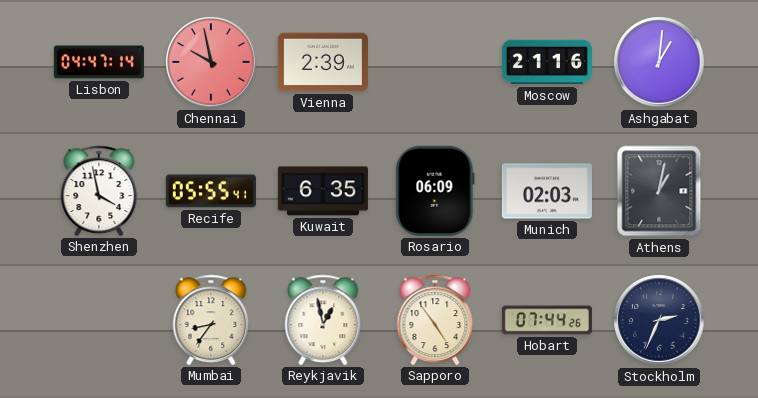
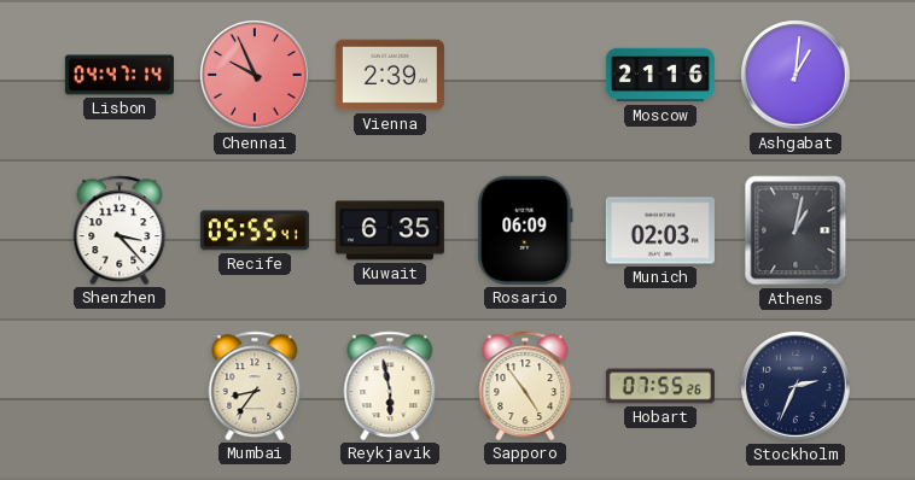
Chennai: 9:58 -> 9:56 (255, 75)
Shenzhen: 3:58 -> 3:23 (120, 230)
Reykjavik: 12:58 -> 5:58 (390, 386)
Hobart: 07:44 -> 07:55 (660, 386)
